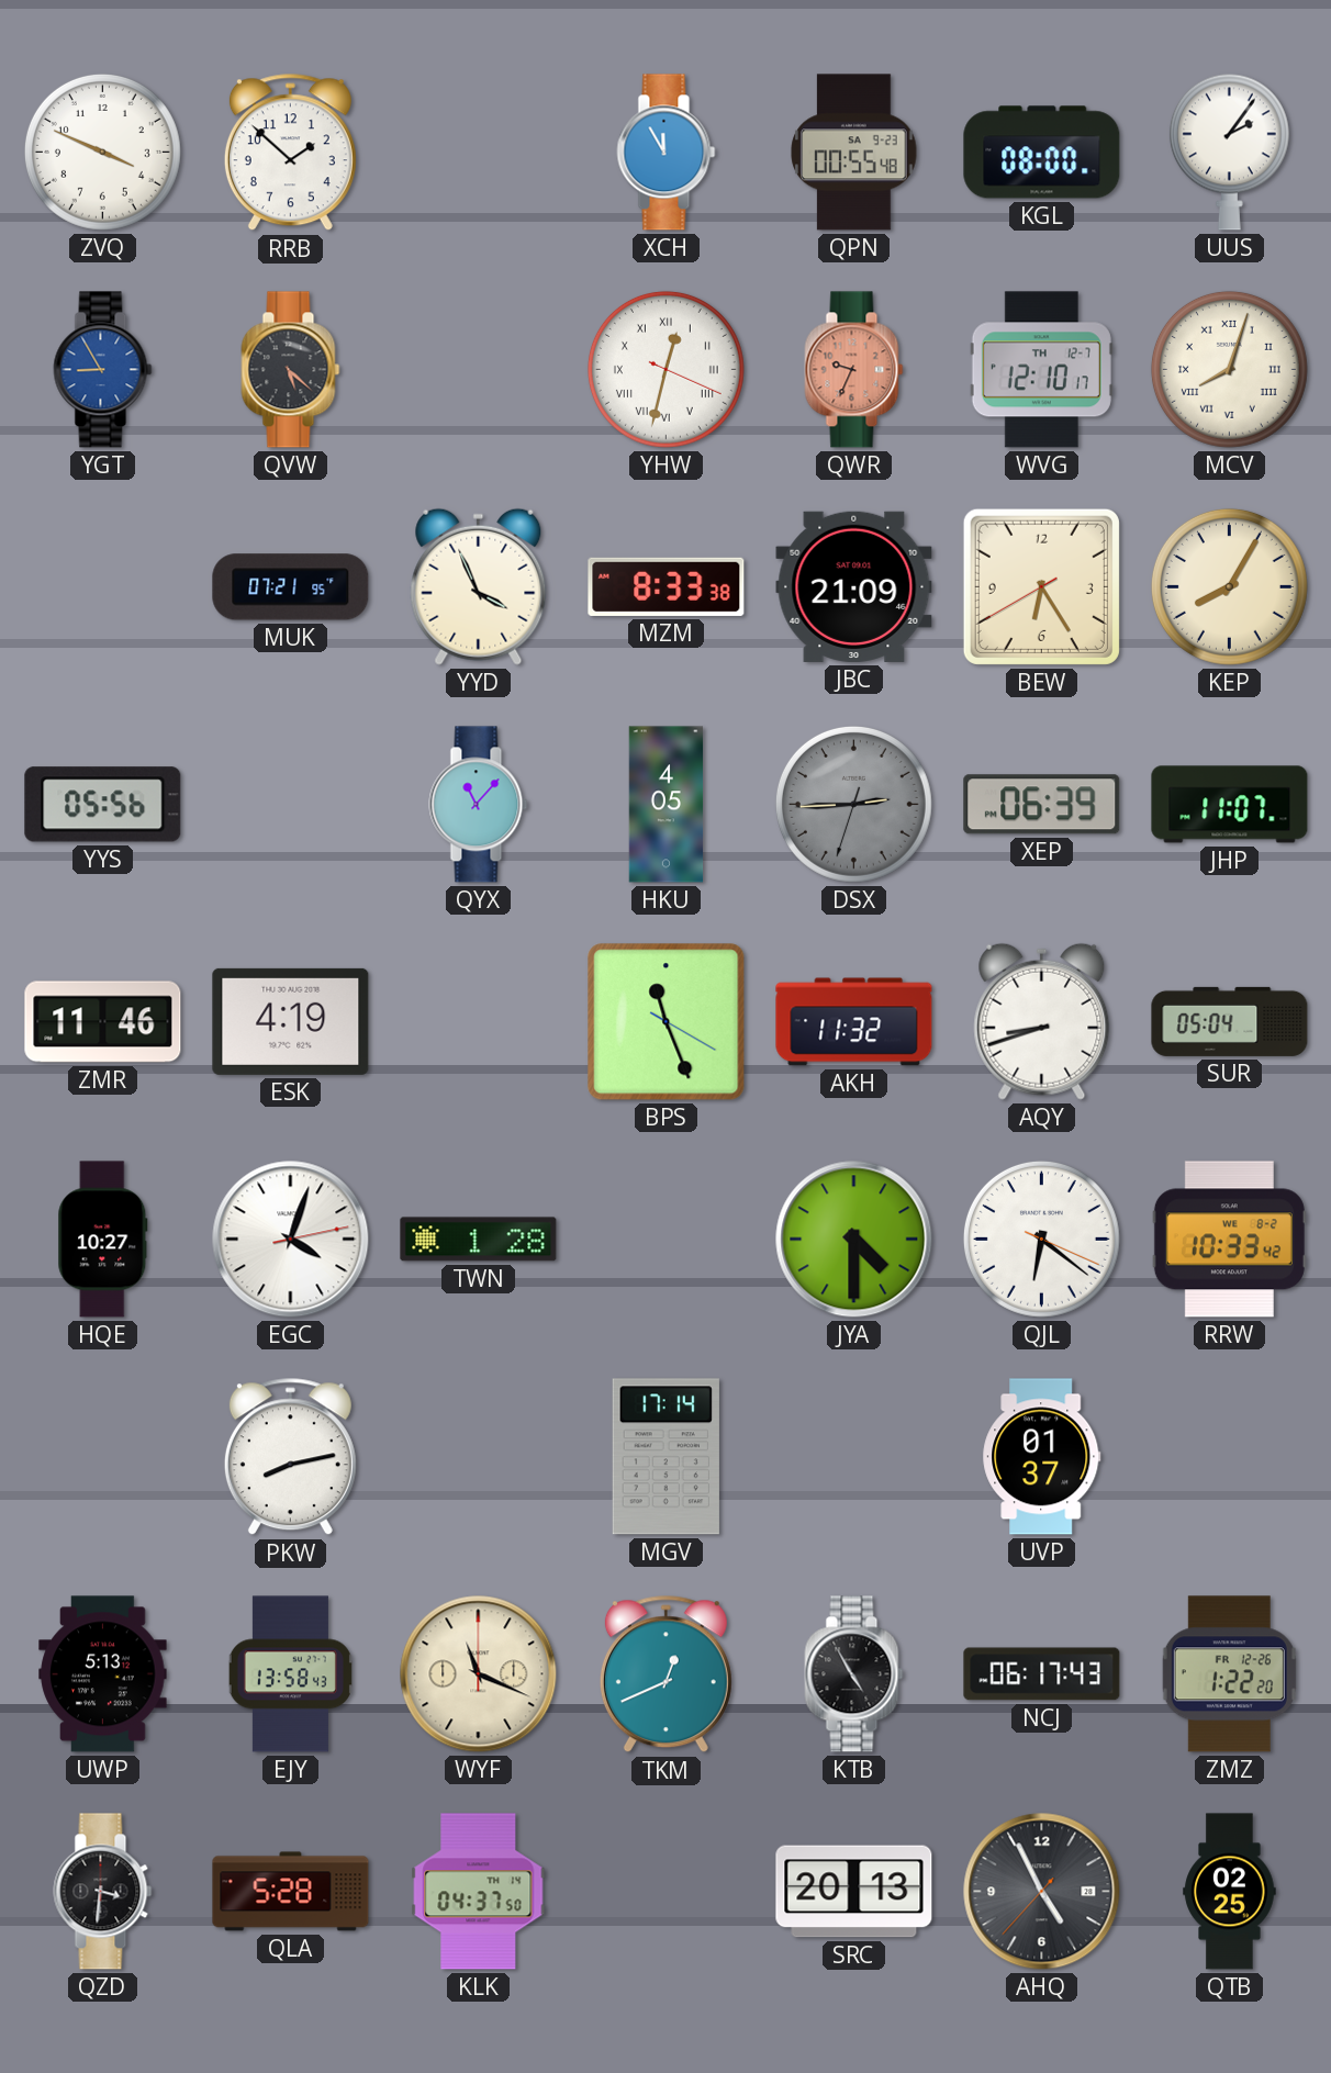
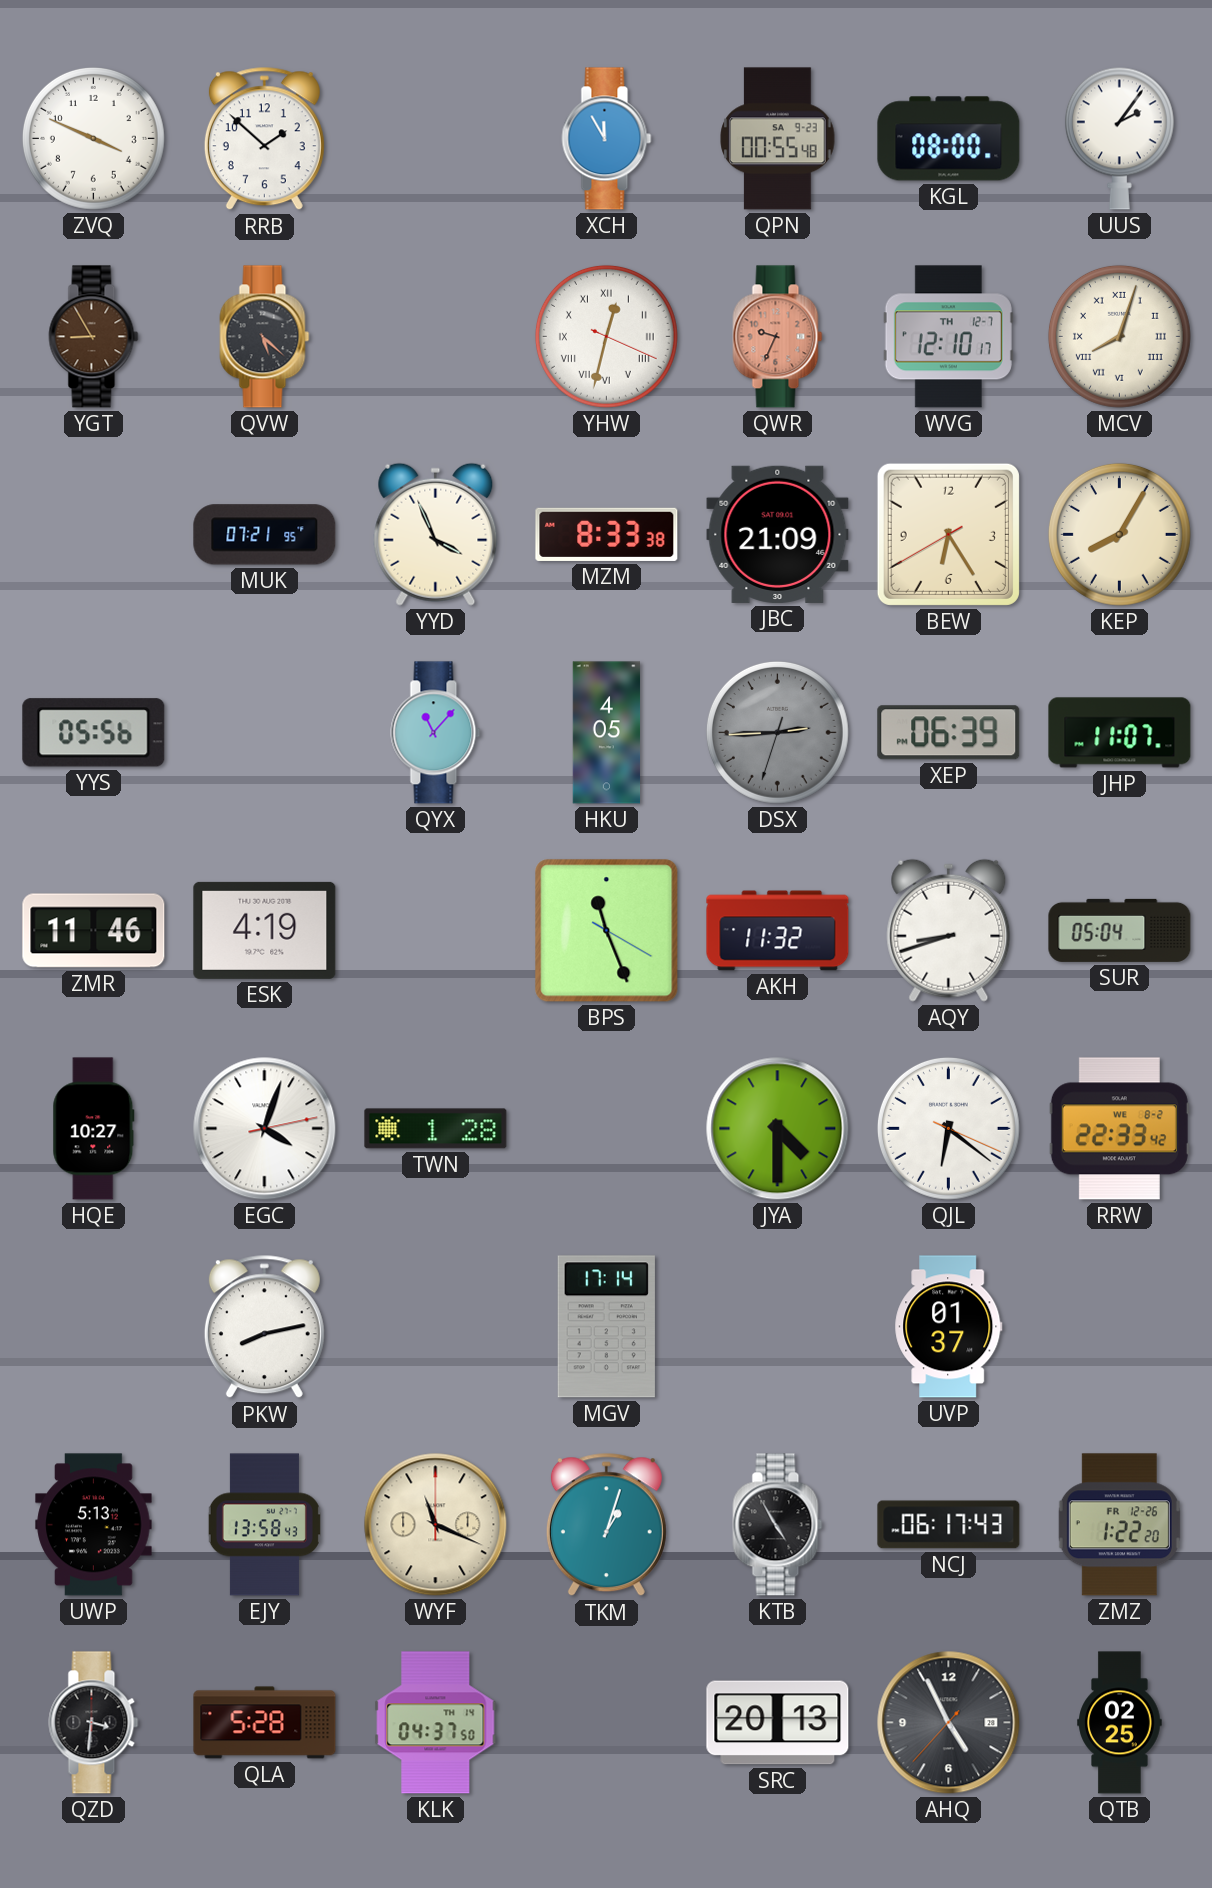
YGT dial: blue -> brown (94, 337)
RRW: 10:33 -> 22:33 (1119, 1129)
TKM: 12:41 -> 1:03 (606, 1525)
